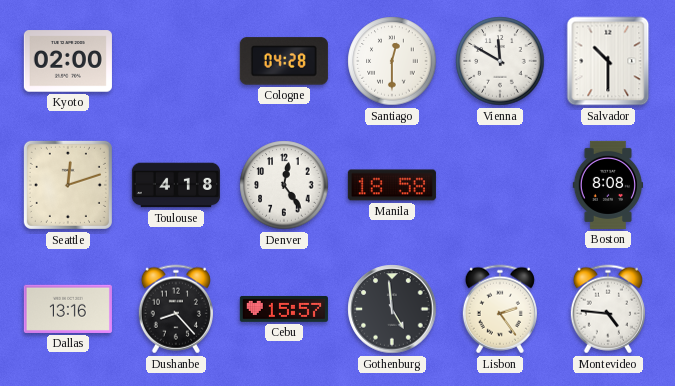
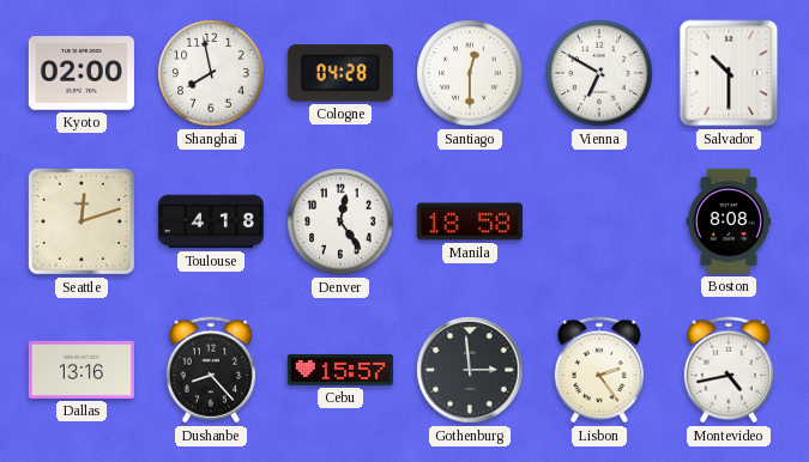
Shanghai: none -> 7:58 (211, 73)
Vienna: 11:50 -> 6:50 (599, 73)
Gothenburg: 4:59 -> 2:59 (470, 370)
Montevideo: 4:46 -> 4:43 (729, 370)
